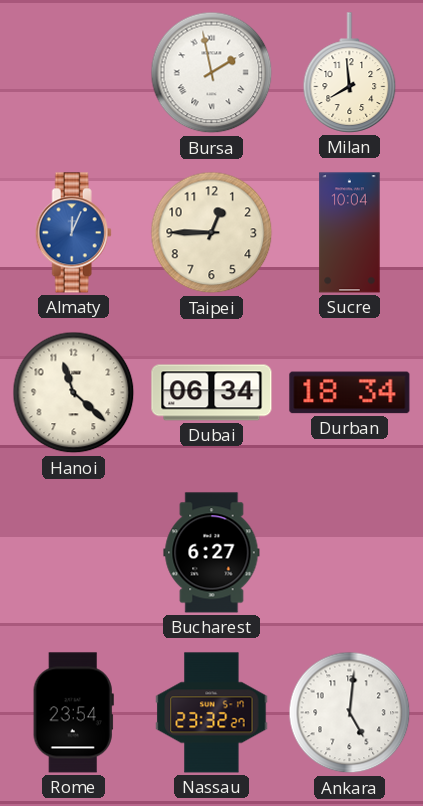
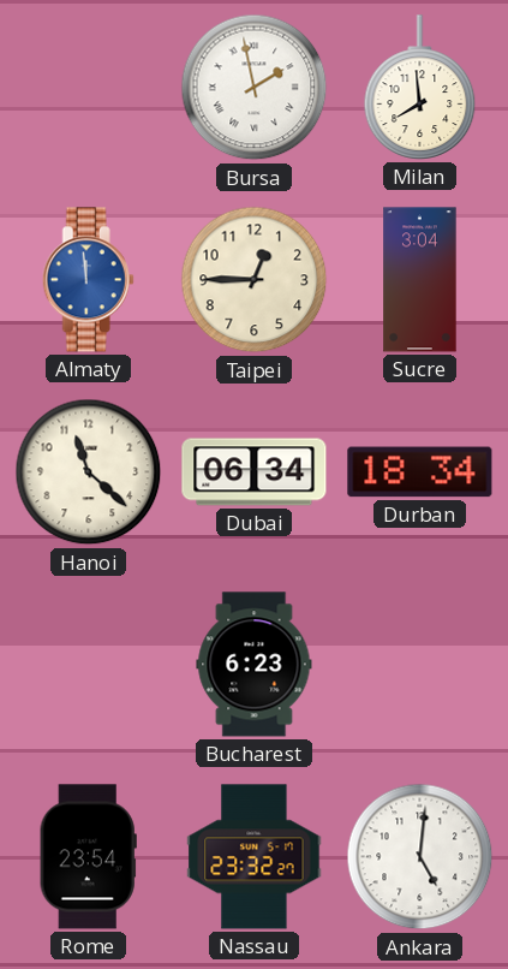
Almaty: 12:04 -> 11:59 (88, 280)
Sucre: 10:04 -> 3:04 (420, 280)
Bucharest: 6:27 -> 6:23 (255, 665)
